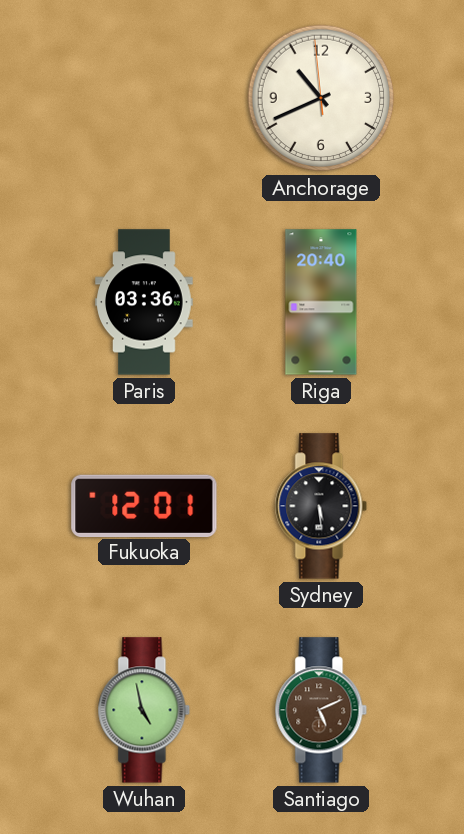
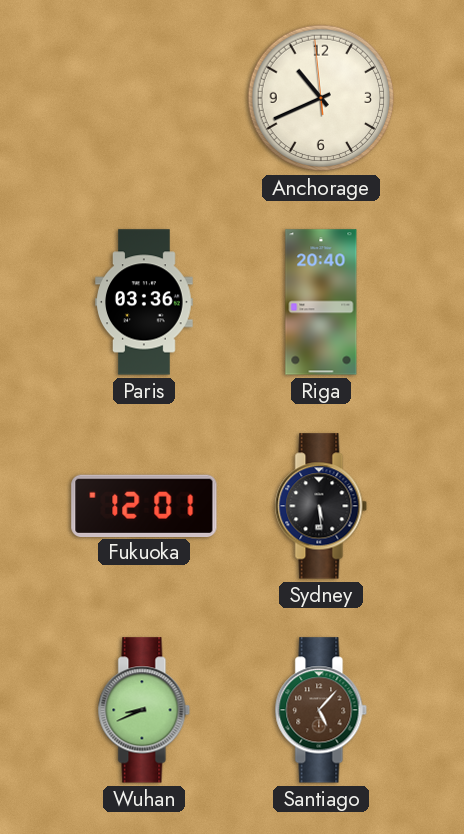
Wuhan: 4:58 -> 8:41 (144, 710)
Santiago: 5:11 -> 5:07 (321, 710)
